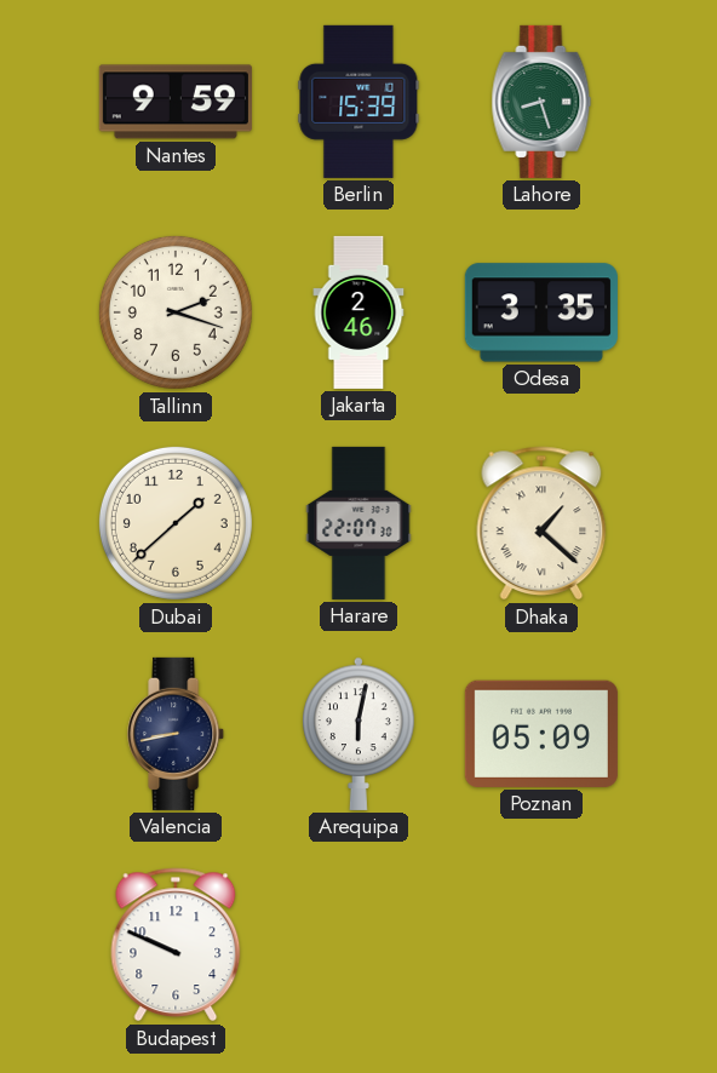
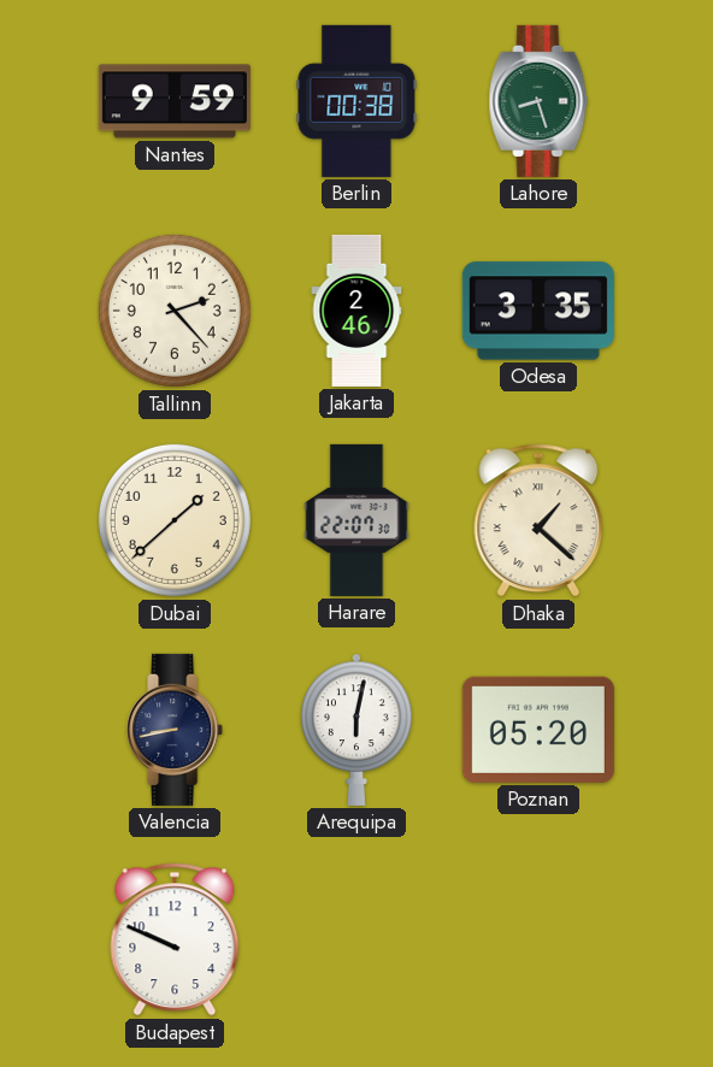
Berlin: 15:39 -> 00:38 (356, 101)
Tallinn: 2:18 -> 2:23 (175, 311)
Poznan: 05:09 -> 05:20 (538, 730)
